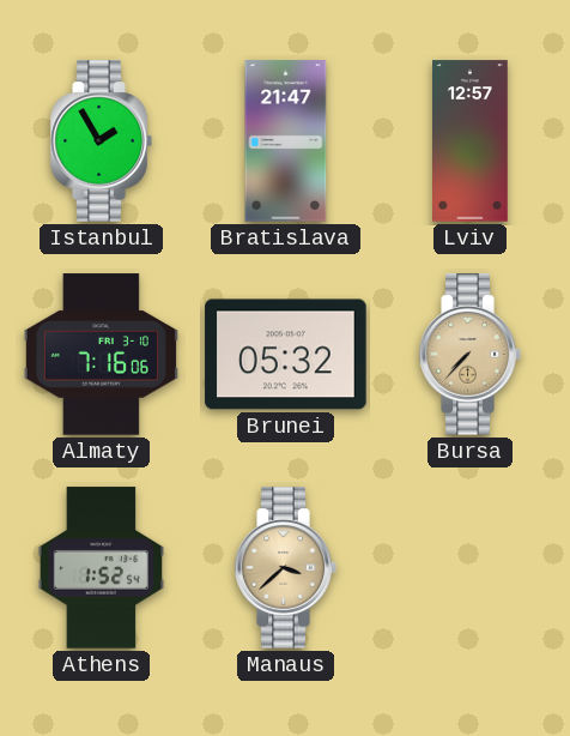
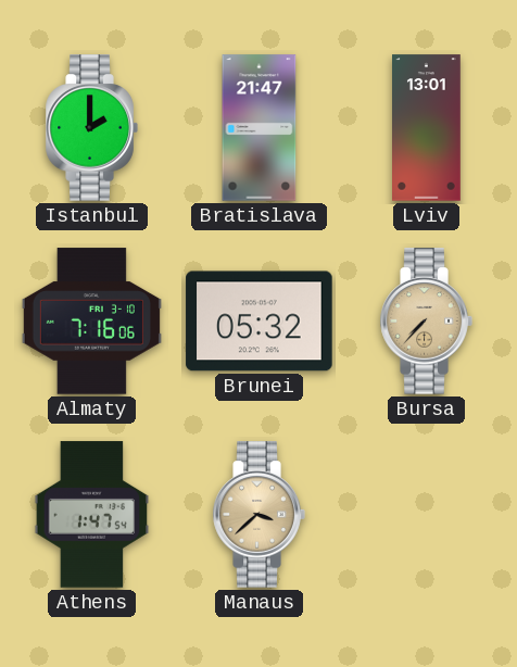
Istanbul: 1:55 -> 2:00 (91, 128)
Lviv: 12:57 -> 13:01 (427, 128)
Athens: 1:52 -> 1:47 (92, 515)
